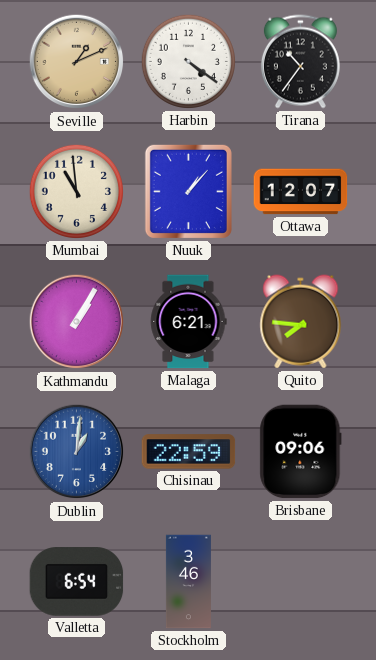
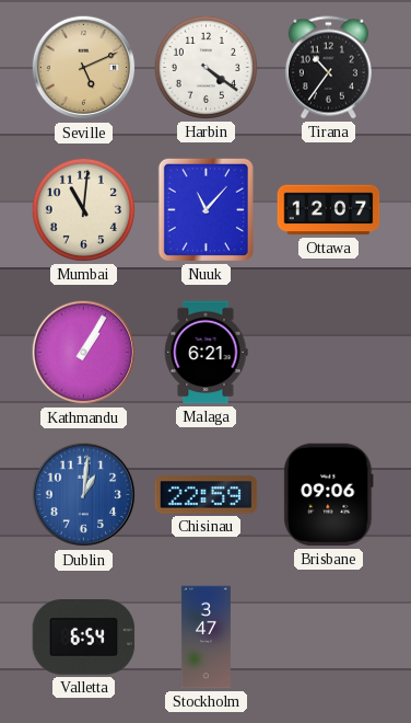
Seville: 1:11 -> 5:11 (84, 68)
Mumbai: 10:59 -> 11:01 (83, 209)
Nuuk: 1:07 -> 11:07 (205, 209)
Quito: 7:46 -> none (301, 322)
Stockholm: 3:46 -> 3:47 (205, 638)
